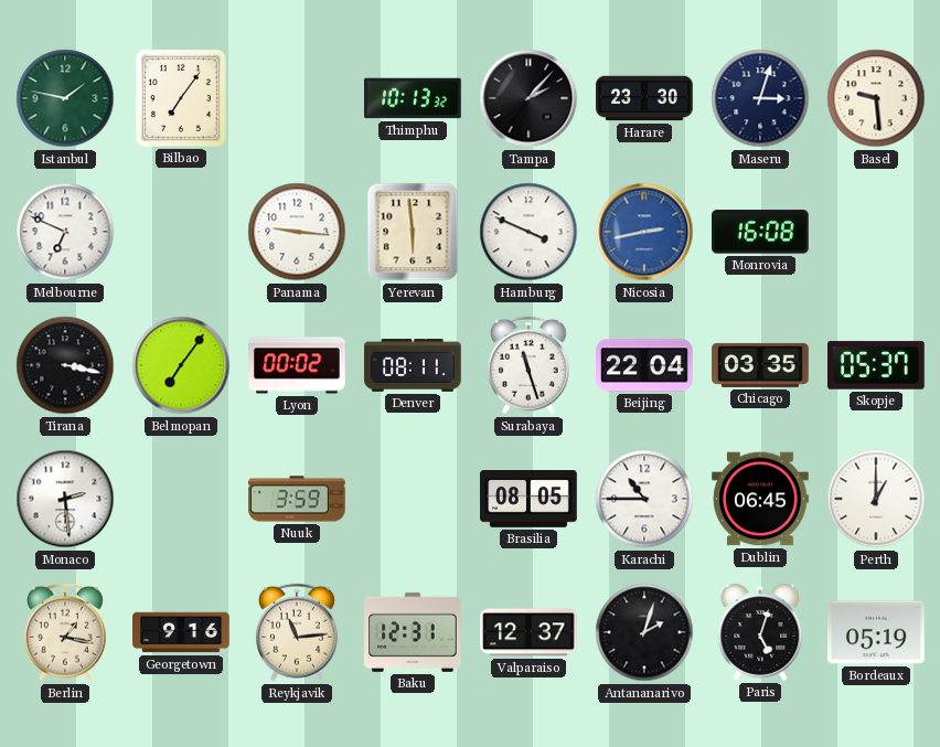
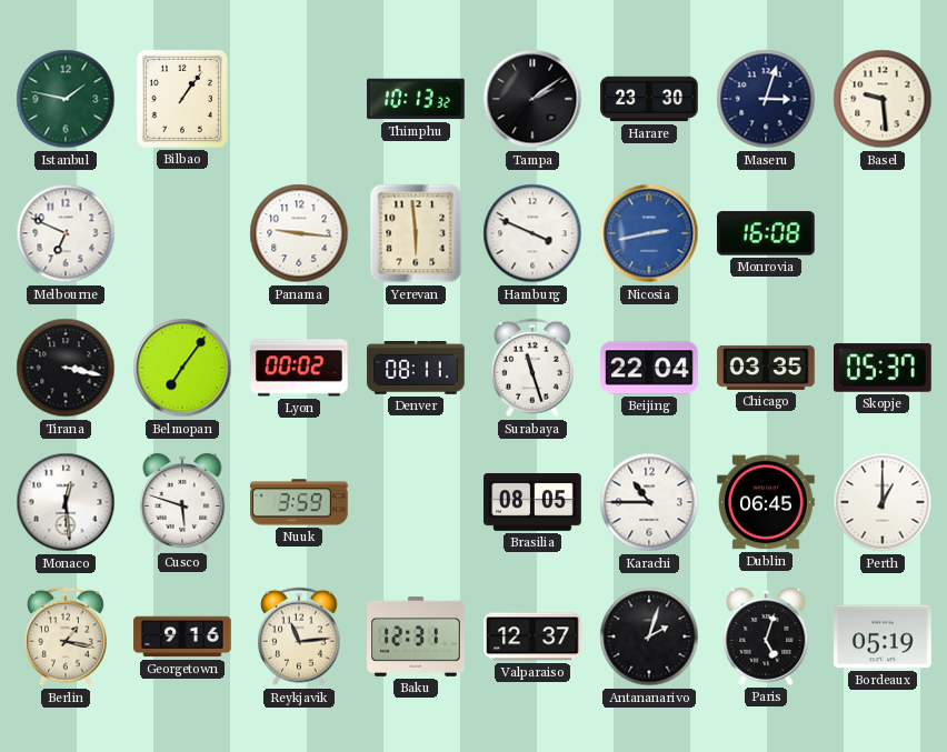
Bilbao: 7:06 -> 1:06 (182, 99)
Tampa: 2:07 -> 2:09 (532, 99)
Monaco: 2:29 -> 12:29 (66, 502)
Cusco: none -> 5:48 (182, 502)
